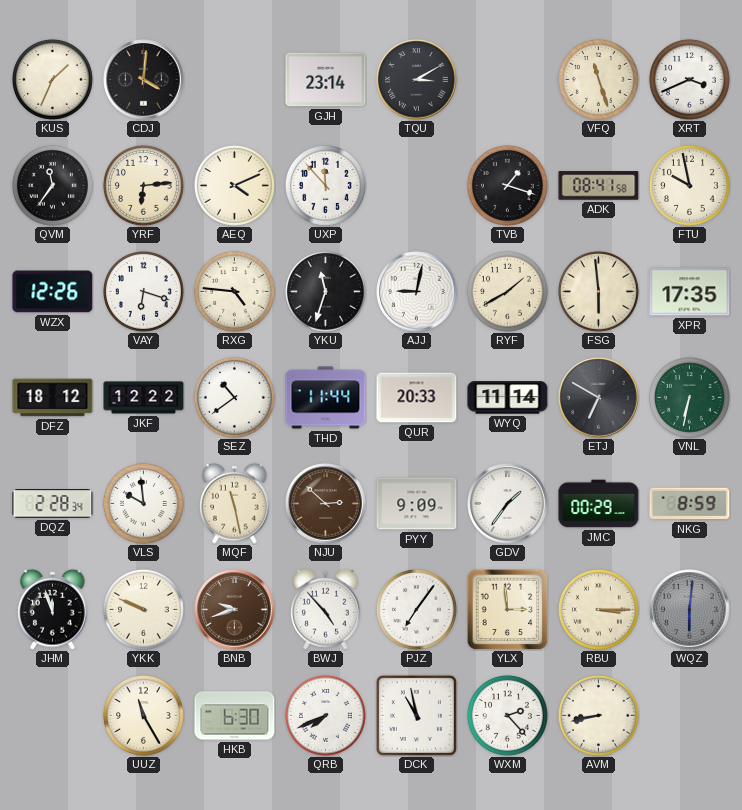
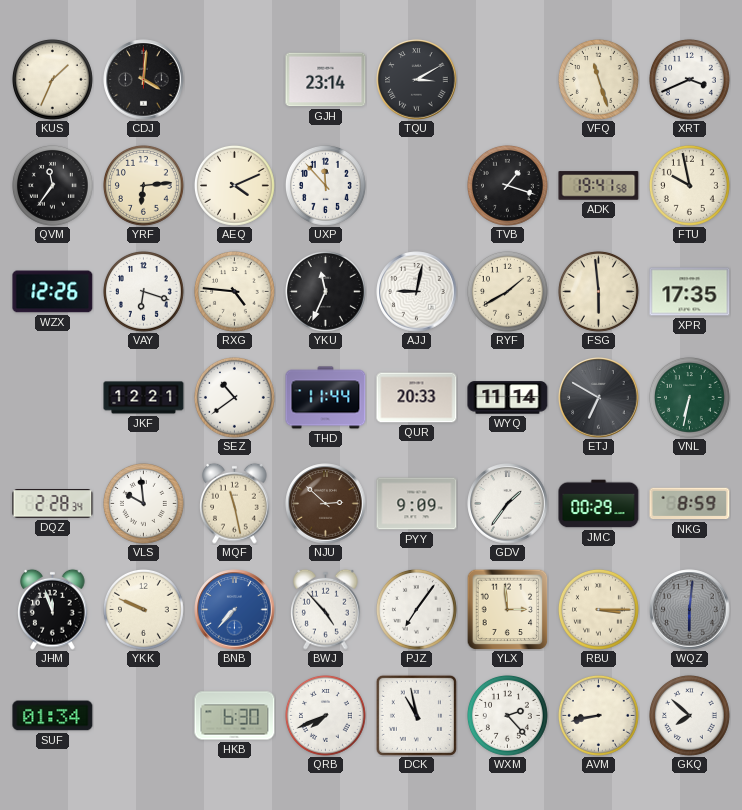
ADK: 08:41 -> 19:41 (599, 186)
YKU: 11:33 -> 11:34 (325, 291)
DFZ: 18:12 -> none (53, 398)
JKF: 12:22 -> 12:21 (144, 398)
BNB: 9:42 -> 7:37 (235, 610)
BNB dial: brown -> blue (235, 610)
SUF: none -> 01:34 (53, 716)
UUZ: 11:25 -> none (143, 715)
GKQ: none -> 7:52 (689, 715)
